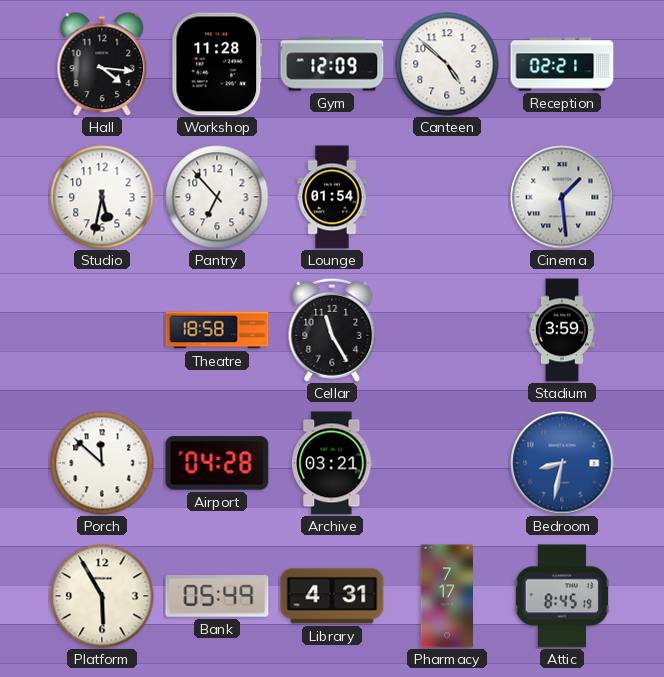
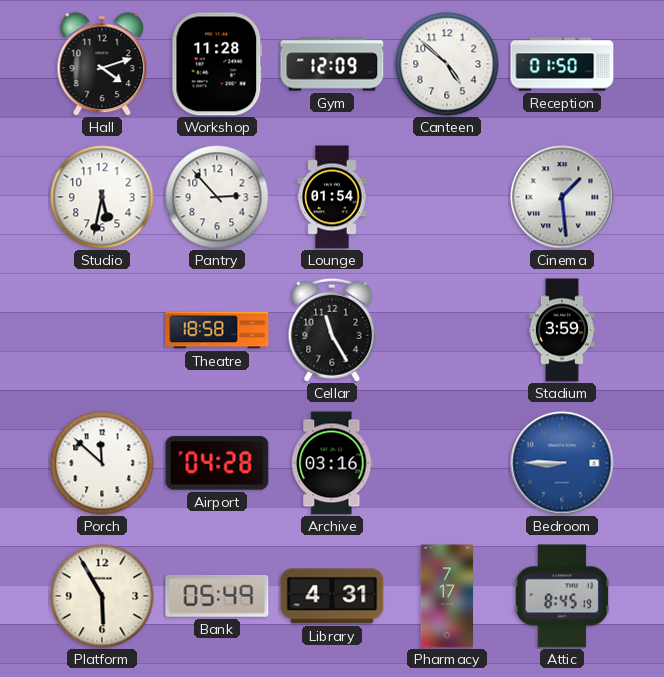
Hall: 4:16 -> 4:12 (102, 64)
Reception: 02:21 -> 01:50 (562, 64)
Pantry: 6:53 -> 2:53 (217, 197)
Archive: 03:21 -> 03:16 (332, 463)
Bedroom: 8:32 -> 8:45 (562, 463)
